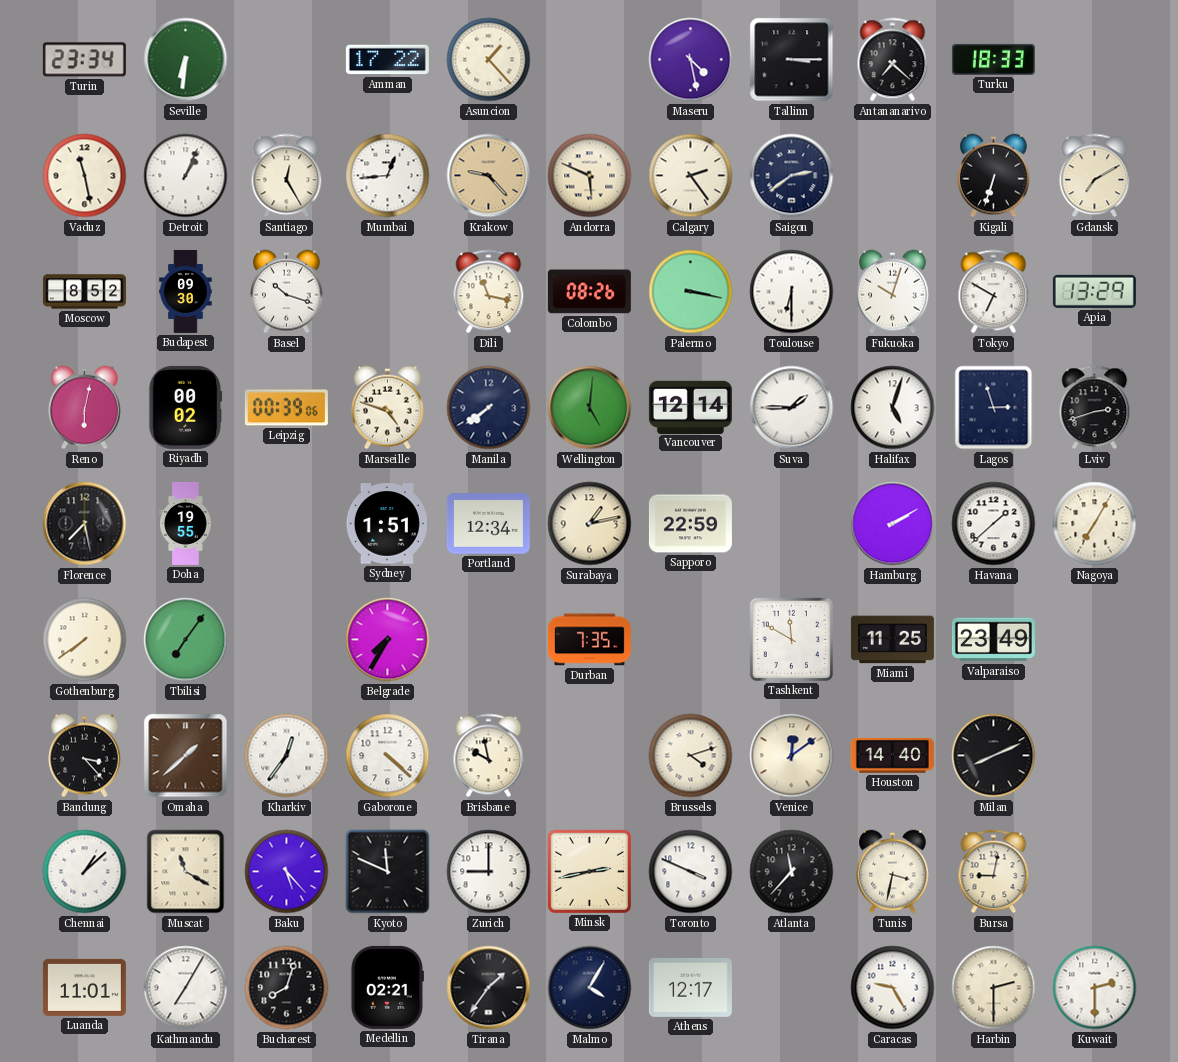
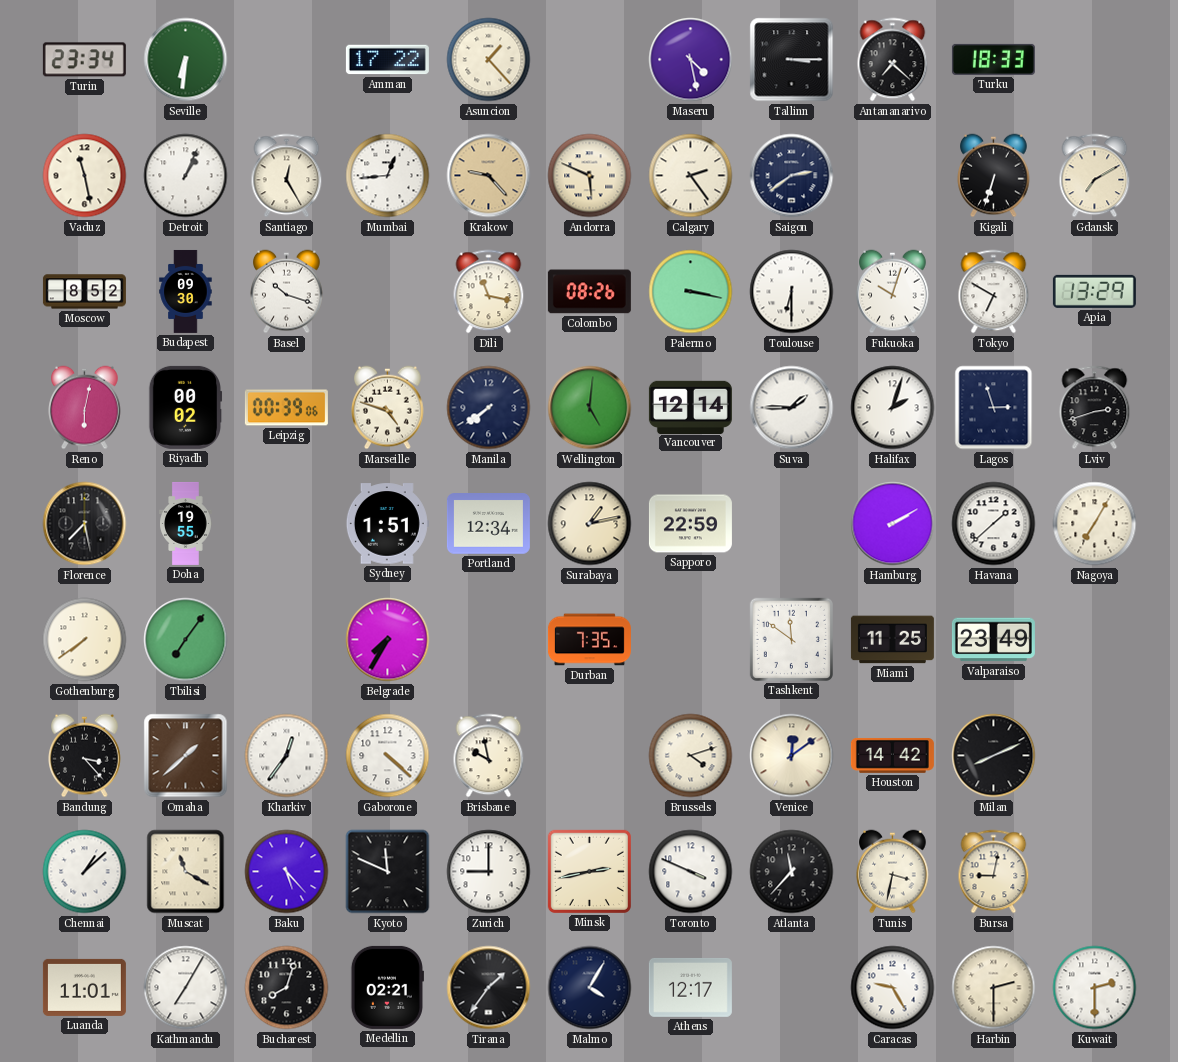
Halifax: 5:03 -> 2:03 (893, 408)
Tashkent: 11:50 -> 11:51 (791, 639)
Houston: 14:40 -> 14:42 (892, 755)
